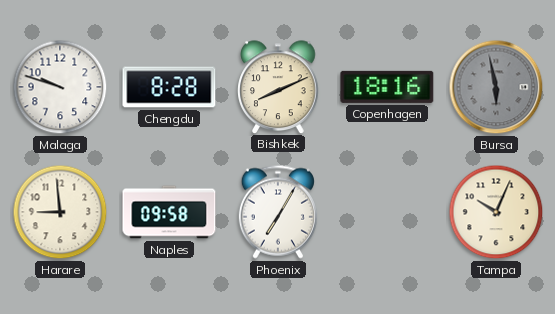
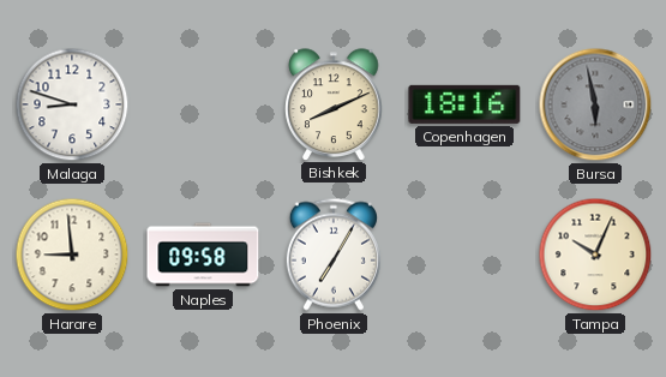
Malaga: 9:48 -> 8:48 (72, 104)
Chengdu: 8:28 -> none (169, 87)
